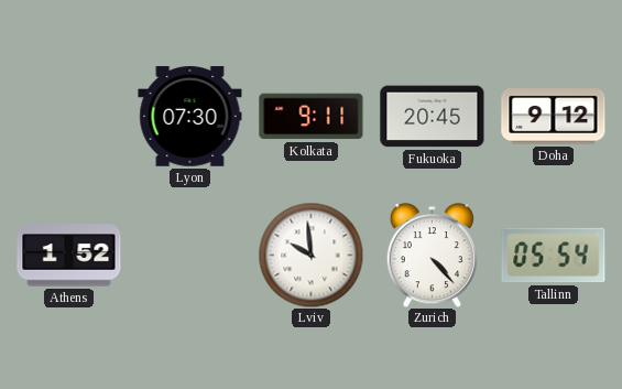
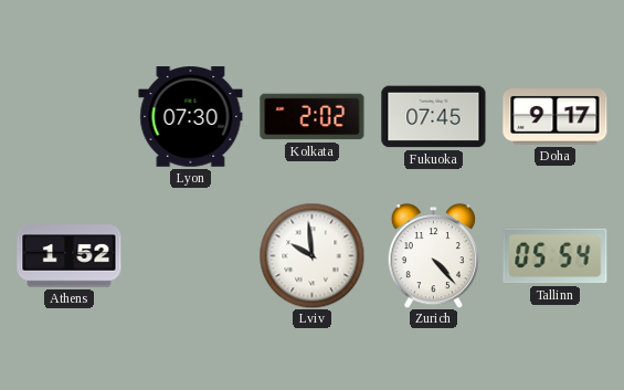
Kolkata: 9:11 -> 2:02 (313, 117)
Fukuoka: 20:45 -> 07:45 (434, 117)
Doha: 9:12 -> 9:17 (556, 117)
